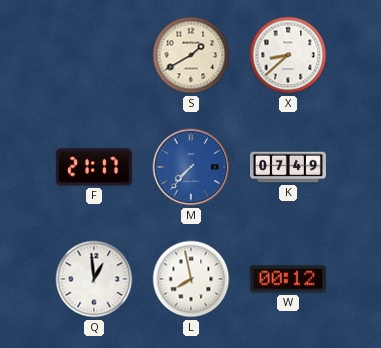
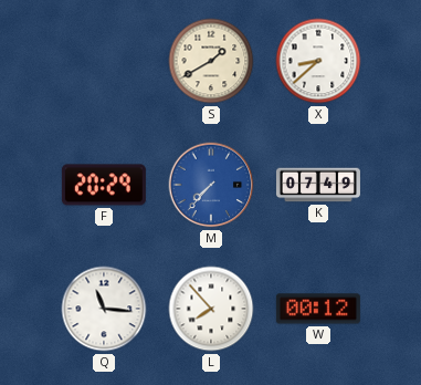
F: 21:17 -> 20:29 (104, 185)
Q: 12:59 -> 11:16 (104, 309)
L: 7:58 -> 7:53 (211, 309)
